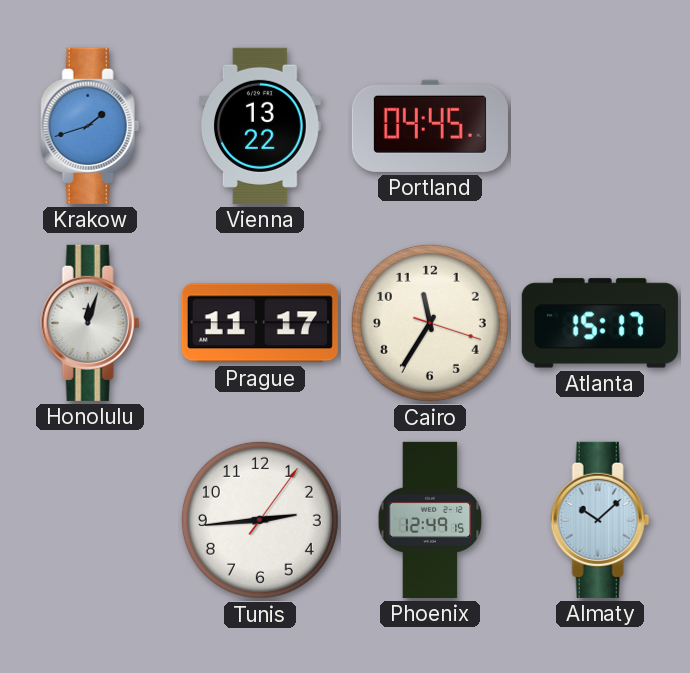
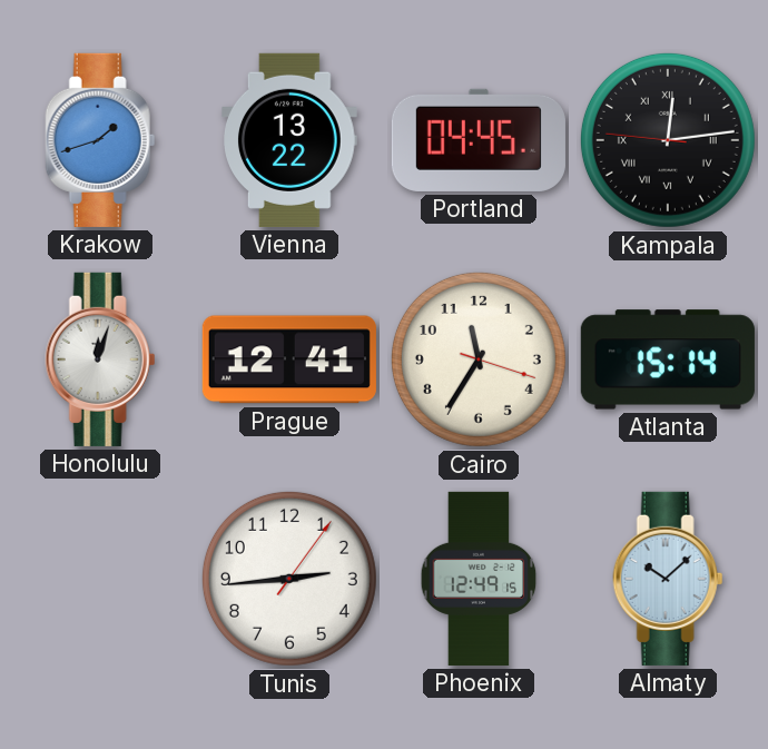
Kampala: none -> 12:13 (668, 140)
Prague: 11:17 -> 12:41 (289, 359)
Atlanta: 15:17 -> 15:14 (668, 359)
